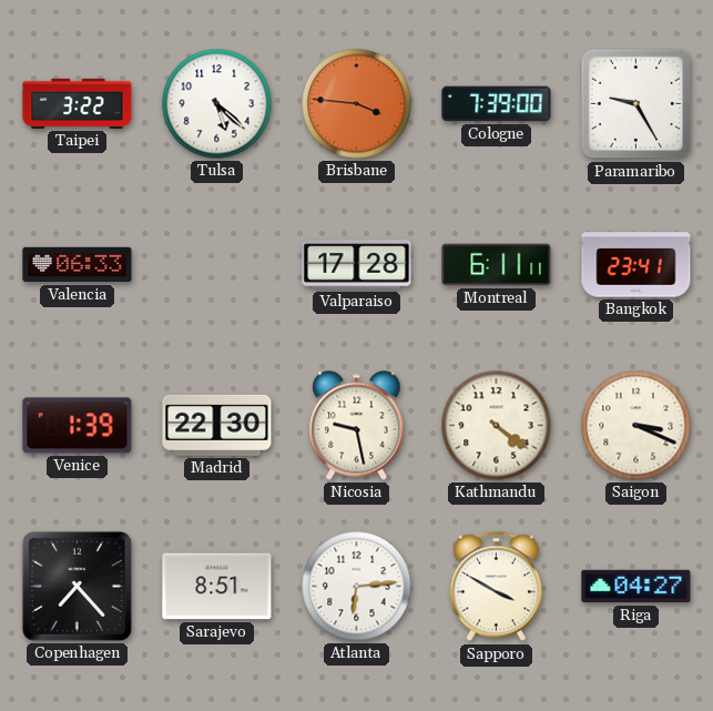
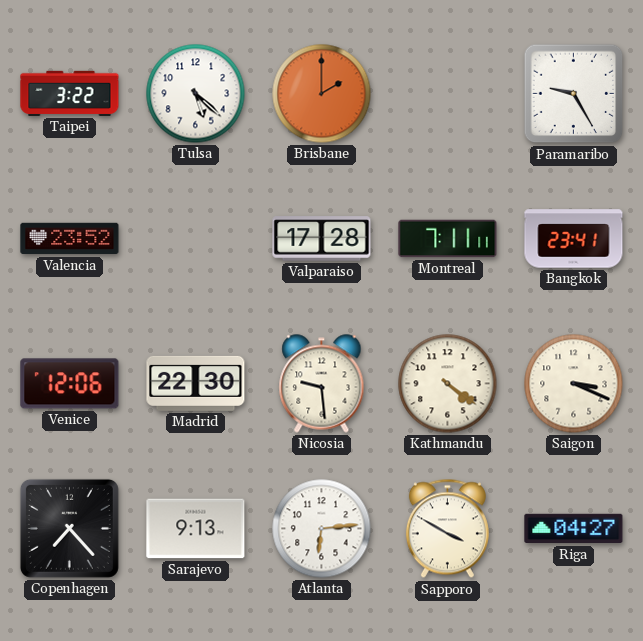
Brisbane: 3:46 -> 2:00 (322, 94)
Cologne: 7:39 -> none (497, 104)
Valencia: 06:33 -> 23:52 (70, 239)
Montreal: 6:11 -> 7:11 (448, 239)
Venice: 1:39 -> 12:06 (70, 384)
Nicosia: 9:28 -> 9:29 (322, 384)
Sarajevo: 8:51 -> 9:13 (196, 529)
